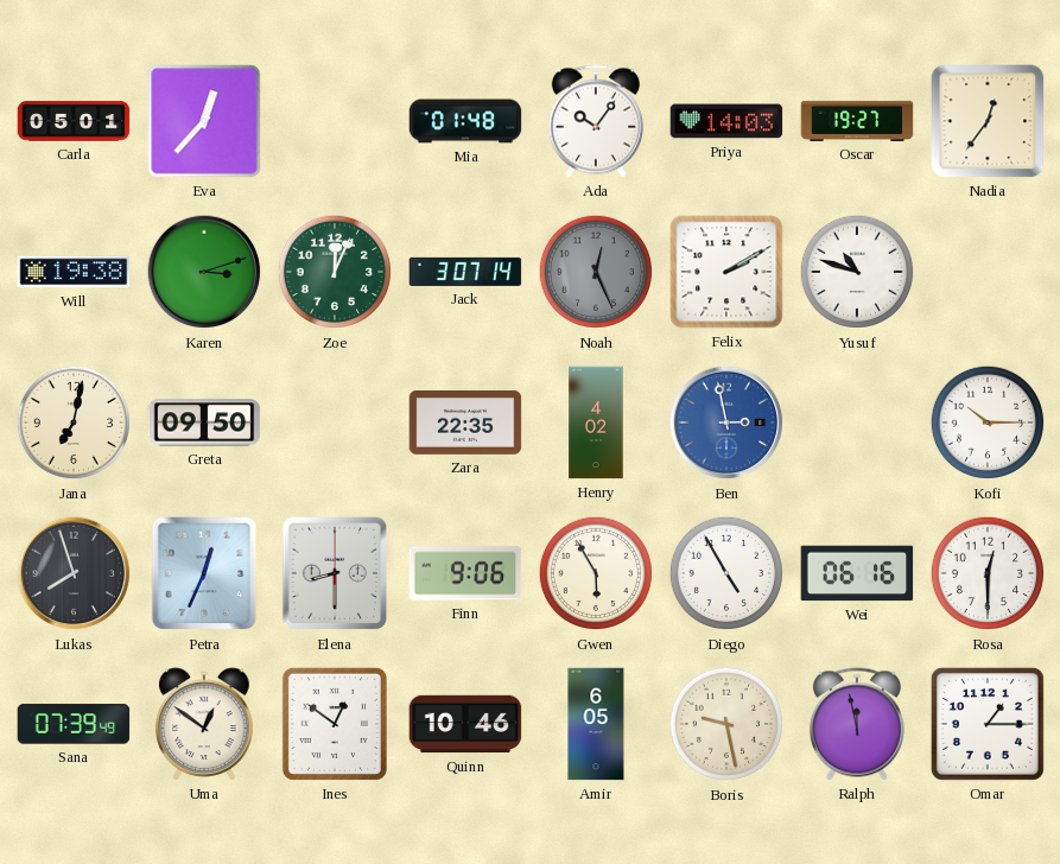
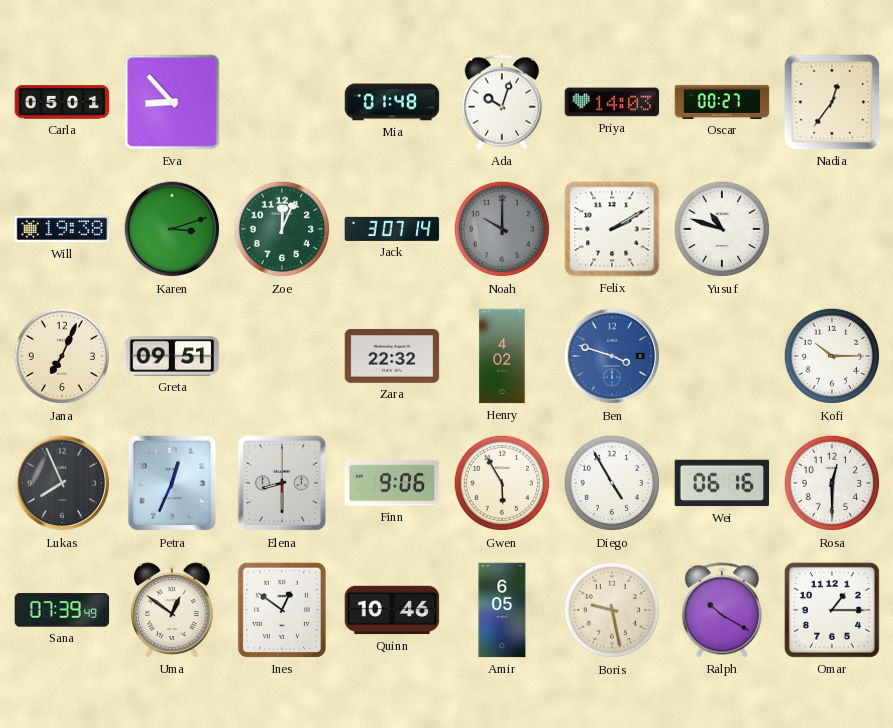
Eva: 12:37 -> 8:53 (172, 102)
Ada: 10:06 -> 10:03 (502, 102)
Oscar: 19:27 -> 00:27 (722, 102)
Noah: 12:26 -> 10:00 (502, 229)
Jana: 7:02 -> 7:04 (62, 356)
Greta: 09:50 -> 09:51 (172, 356)
Zara: 22:35 -> 22:32 (392, 356)
Ben: 2:58 -> 3:48 (612, 356)
Lukas: 7:57 -> 7:56 (62, 483)
Ralph: 11:58 -> 10:20 (722, 610)
